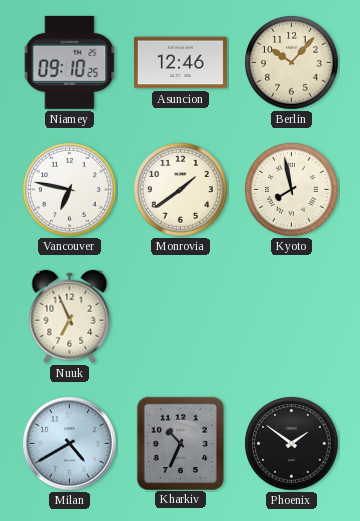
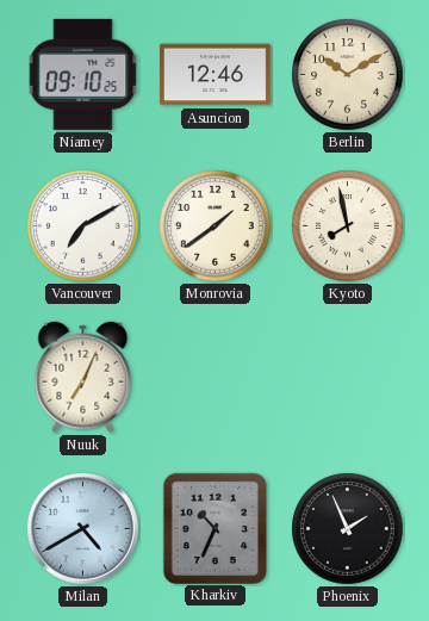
Berlin: 10:07 -> 10:10 (348, 75)
Vancouver: 6:47 -> 7:10 (83, 226)
Nuuk: 6:56 -> 7:04 (83, 378)
Phoenix: 1:51 -> 1:56 (348, 529)
